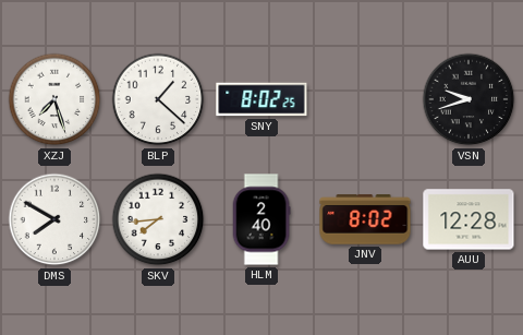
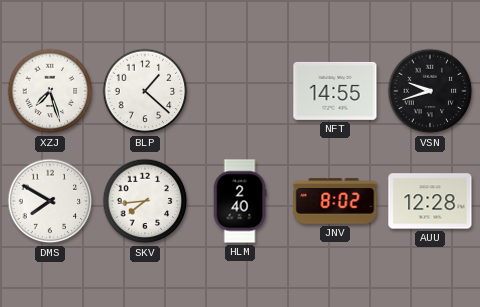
SNY: 8:02 -> none (261, 99)
NFT: none -> 14:55 (335, 91)
